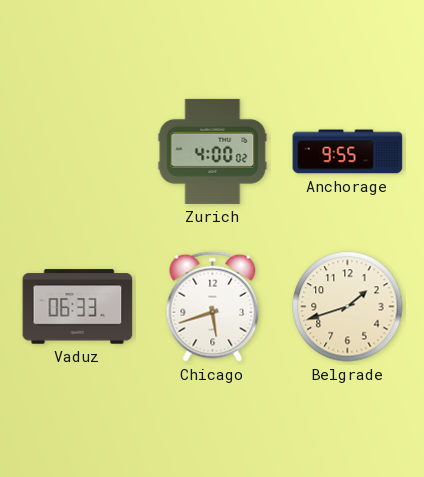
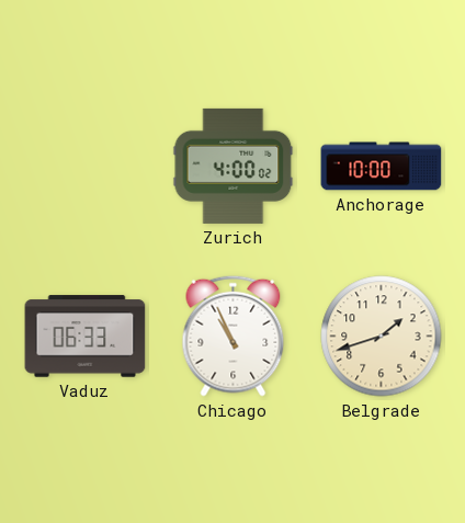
Anchorage: 9:55 -> 10:00 (382, 167)
Chicago: 5:42 -> 10:56 (234, 336)
